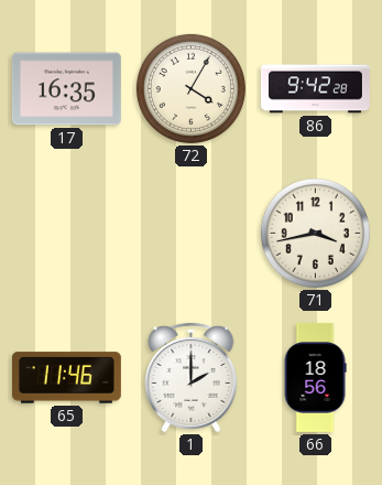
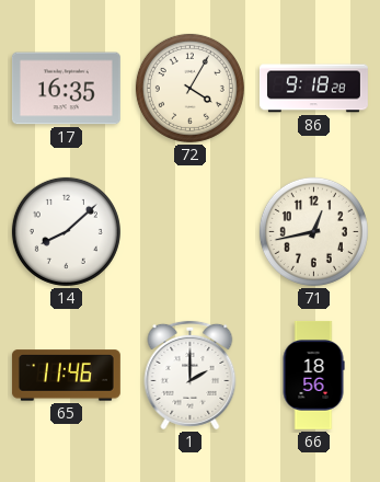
86: 9:42 -> 9:18 (314, 89)
14: none -> 8:08 (66, 231)
71: 3:43 -> 12:43 (313, 231)
